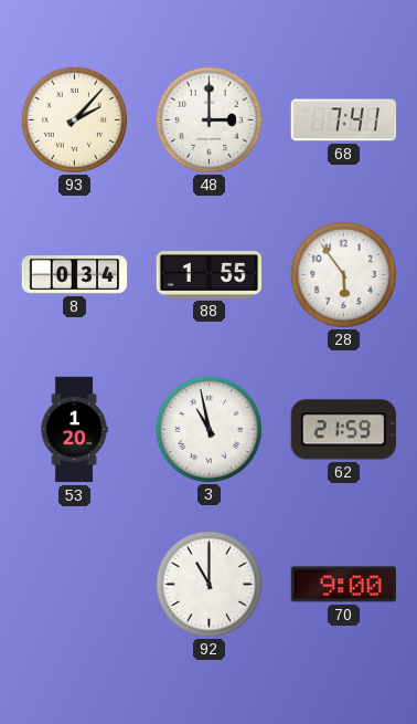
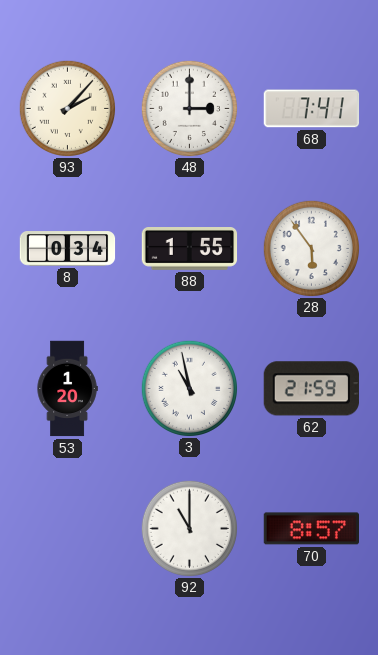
70: 9:00 -> 8:57 (311, 529)
